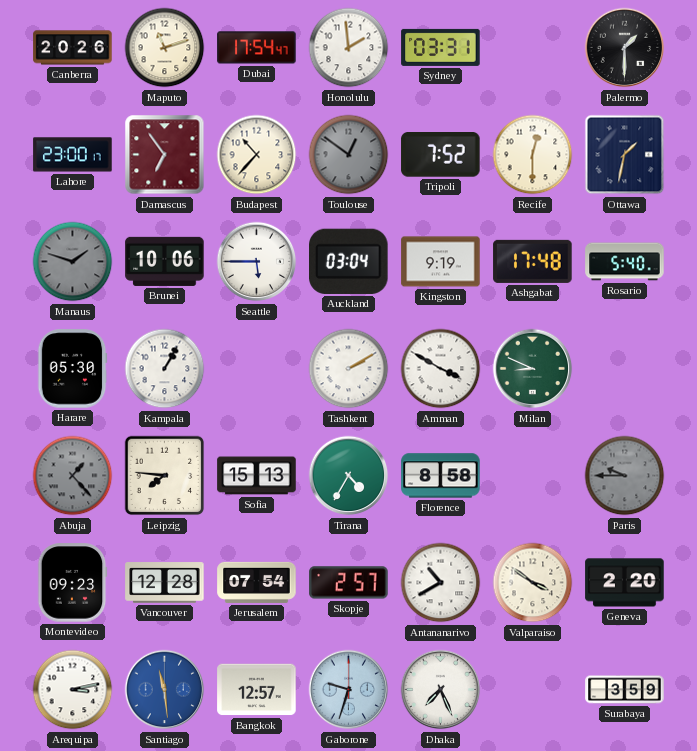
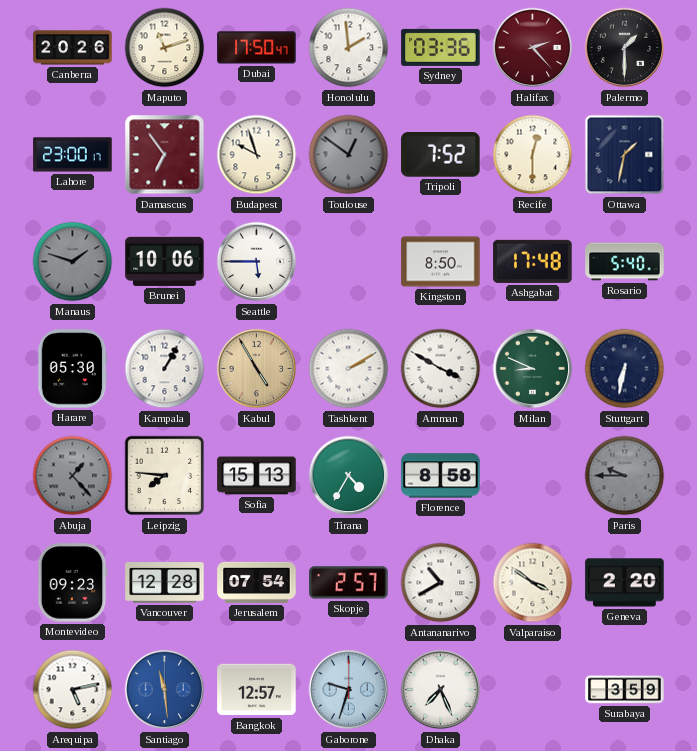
Dubai: 17:54 -> 17:50 (257, 48)
Sydney: 03:31 -> 03:36 (441, 47)
Halifax: none -> 2:23 (533, 48)
Budapest: 10:37 -> 9:57 (257, 155)
Auckland: 03:04 -> none (349, 261)
Kingston: 9:19 -> 8:50 (441, 262)
Kabul: none -> 4:55 (257, 369)
Stuttgart: none -> 6:32 (625, 369)
Arequipa: 3:13 -> 5:13 (73, 690)
